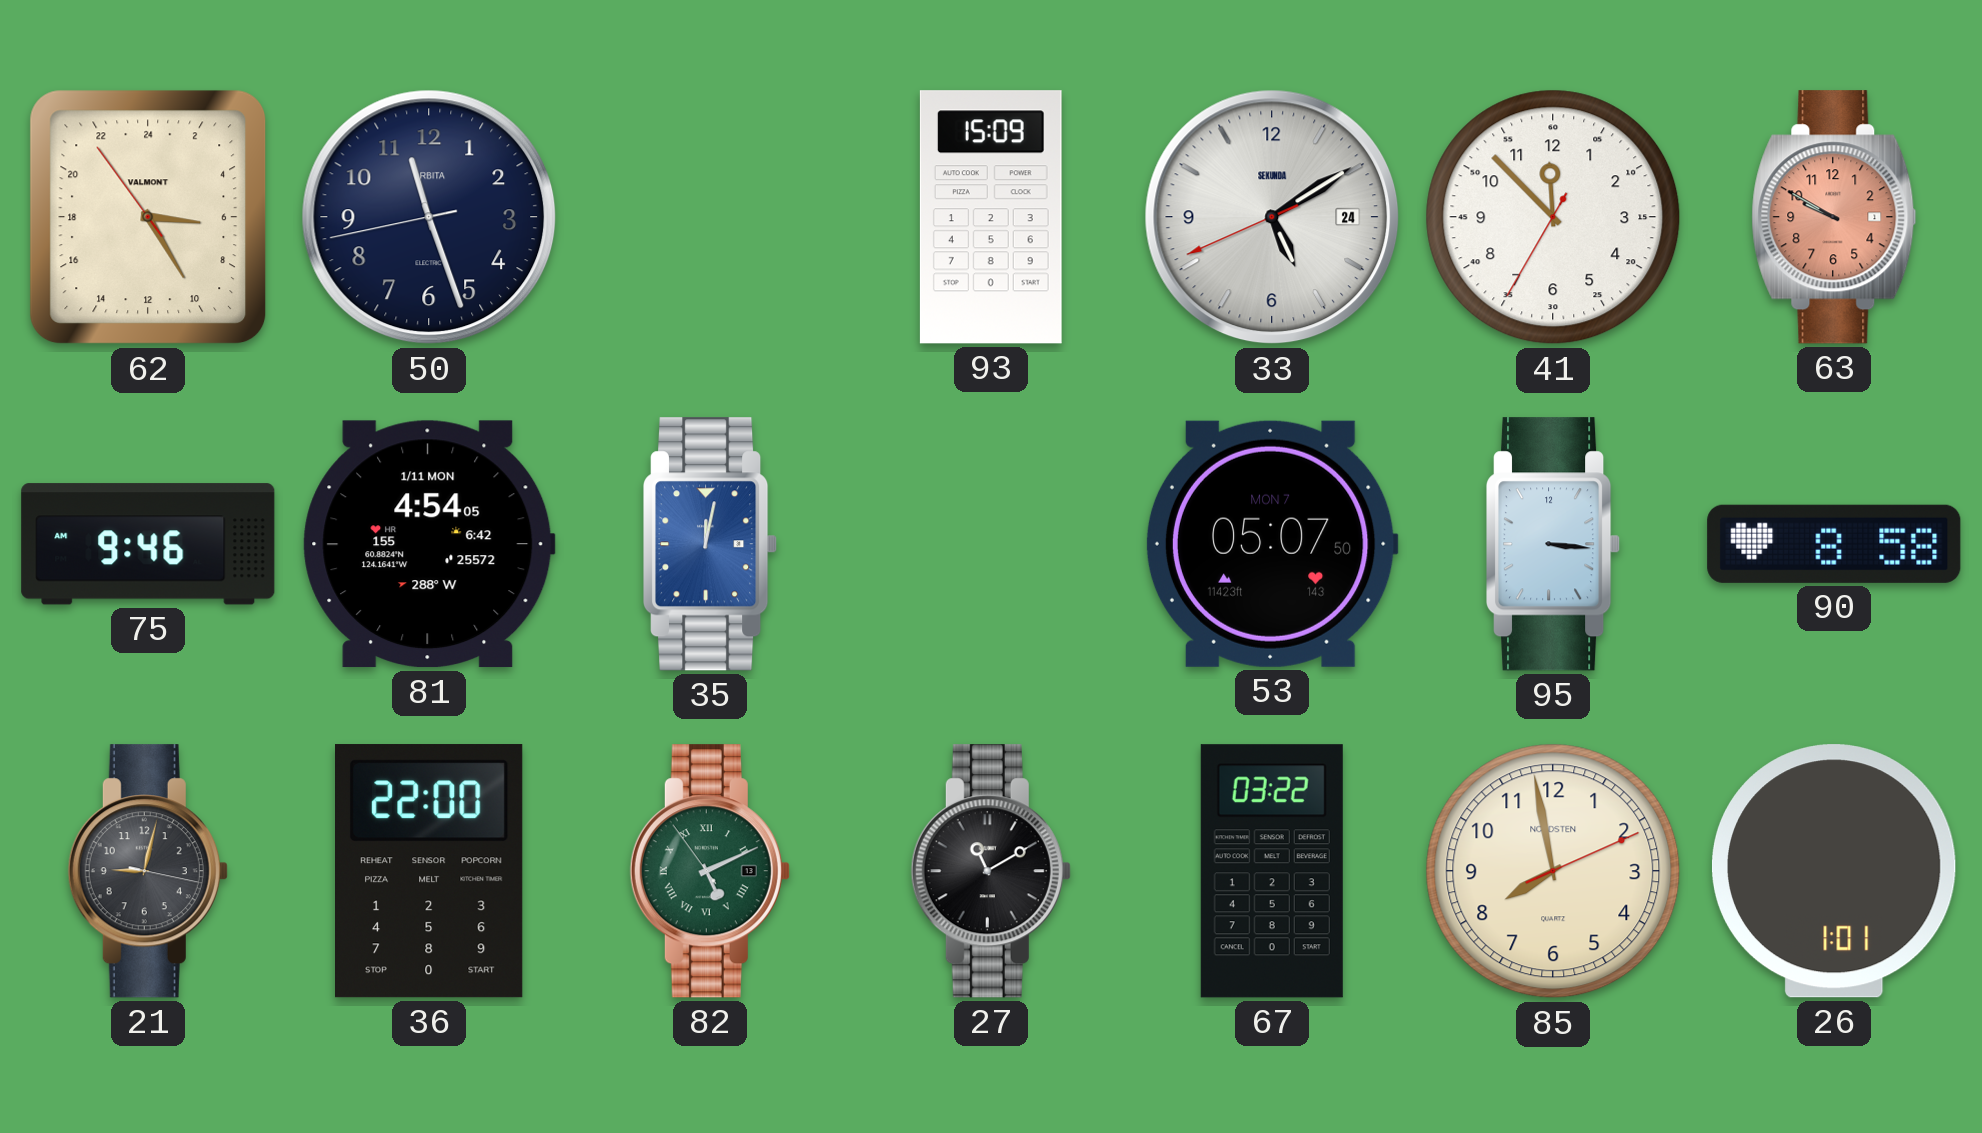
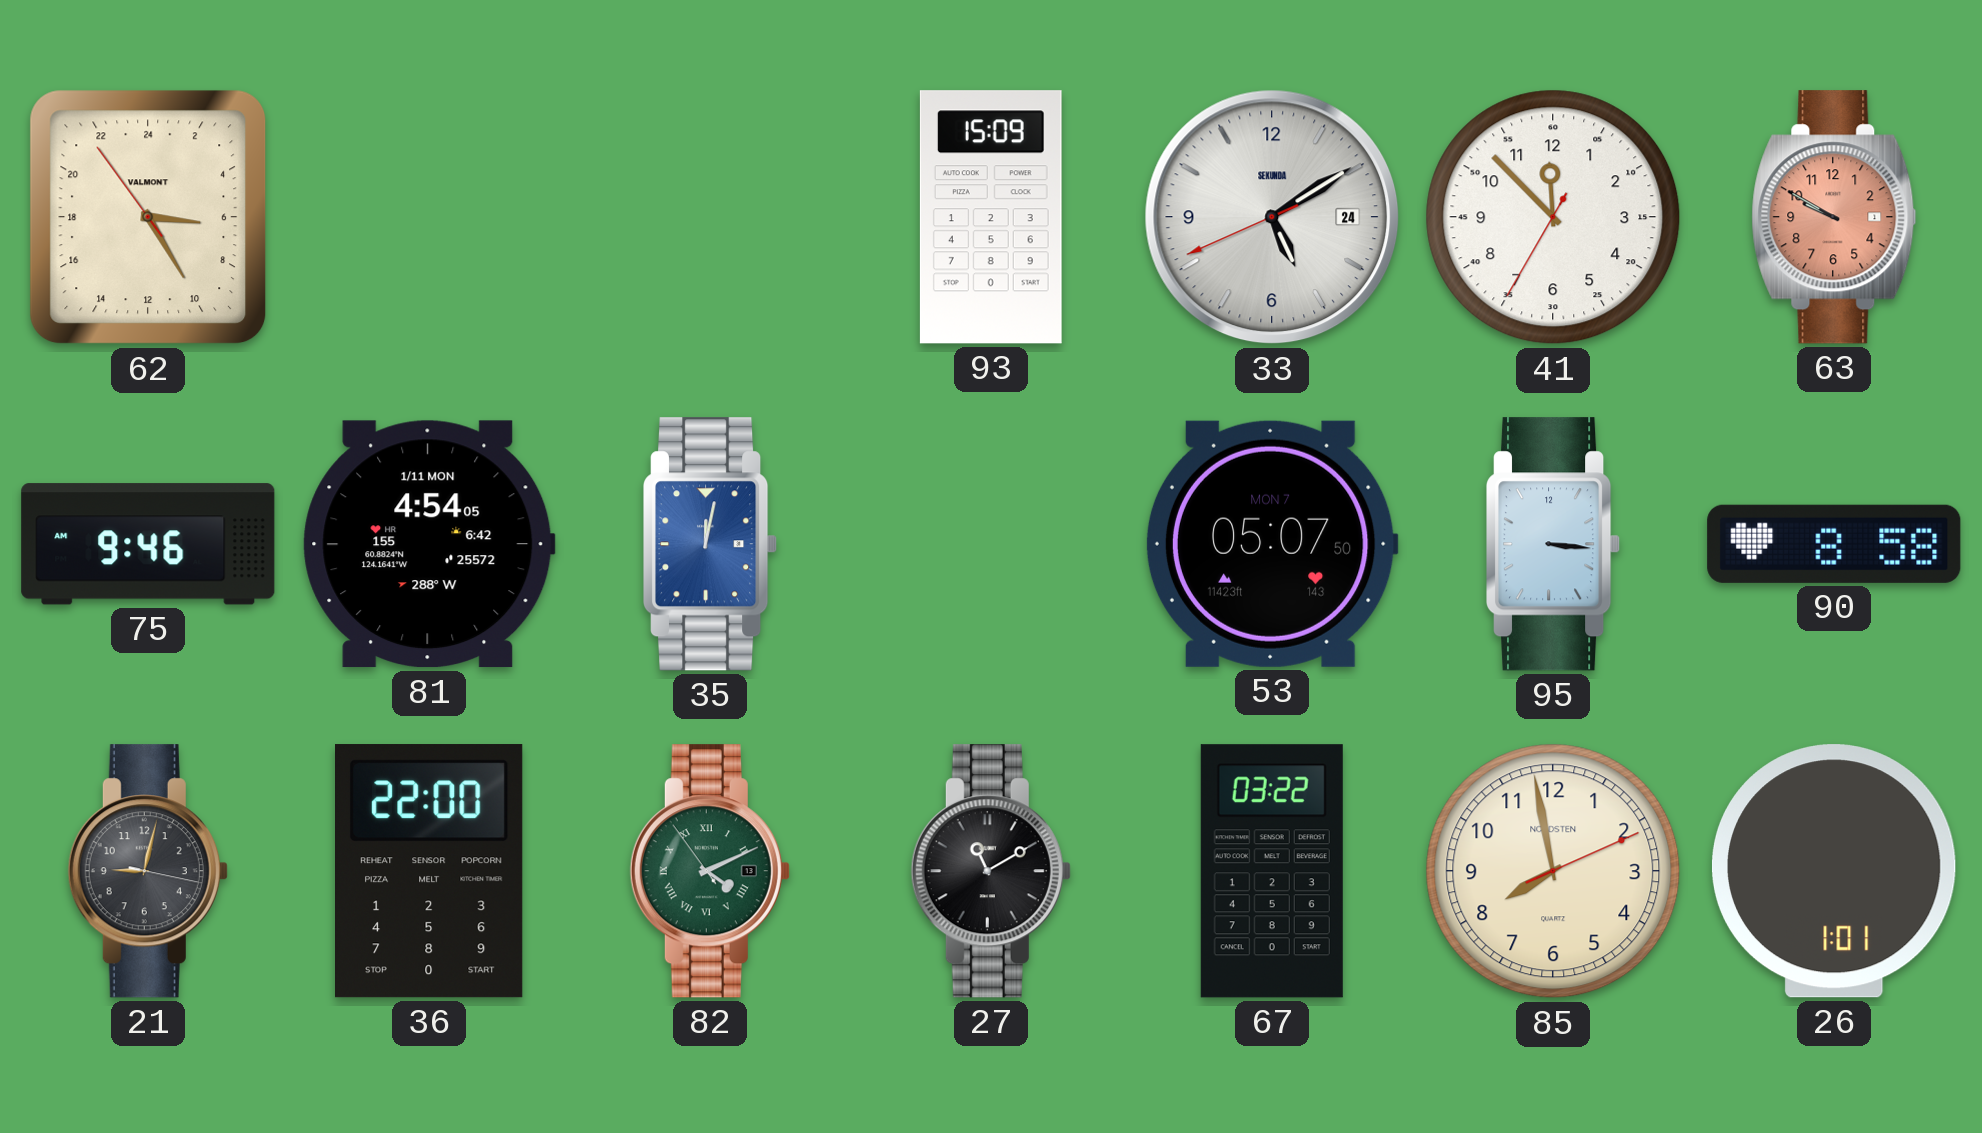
50: 11:26 -> none (429, 217)
82: 5:10 -> 4:10 (710, 871)
